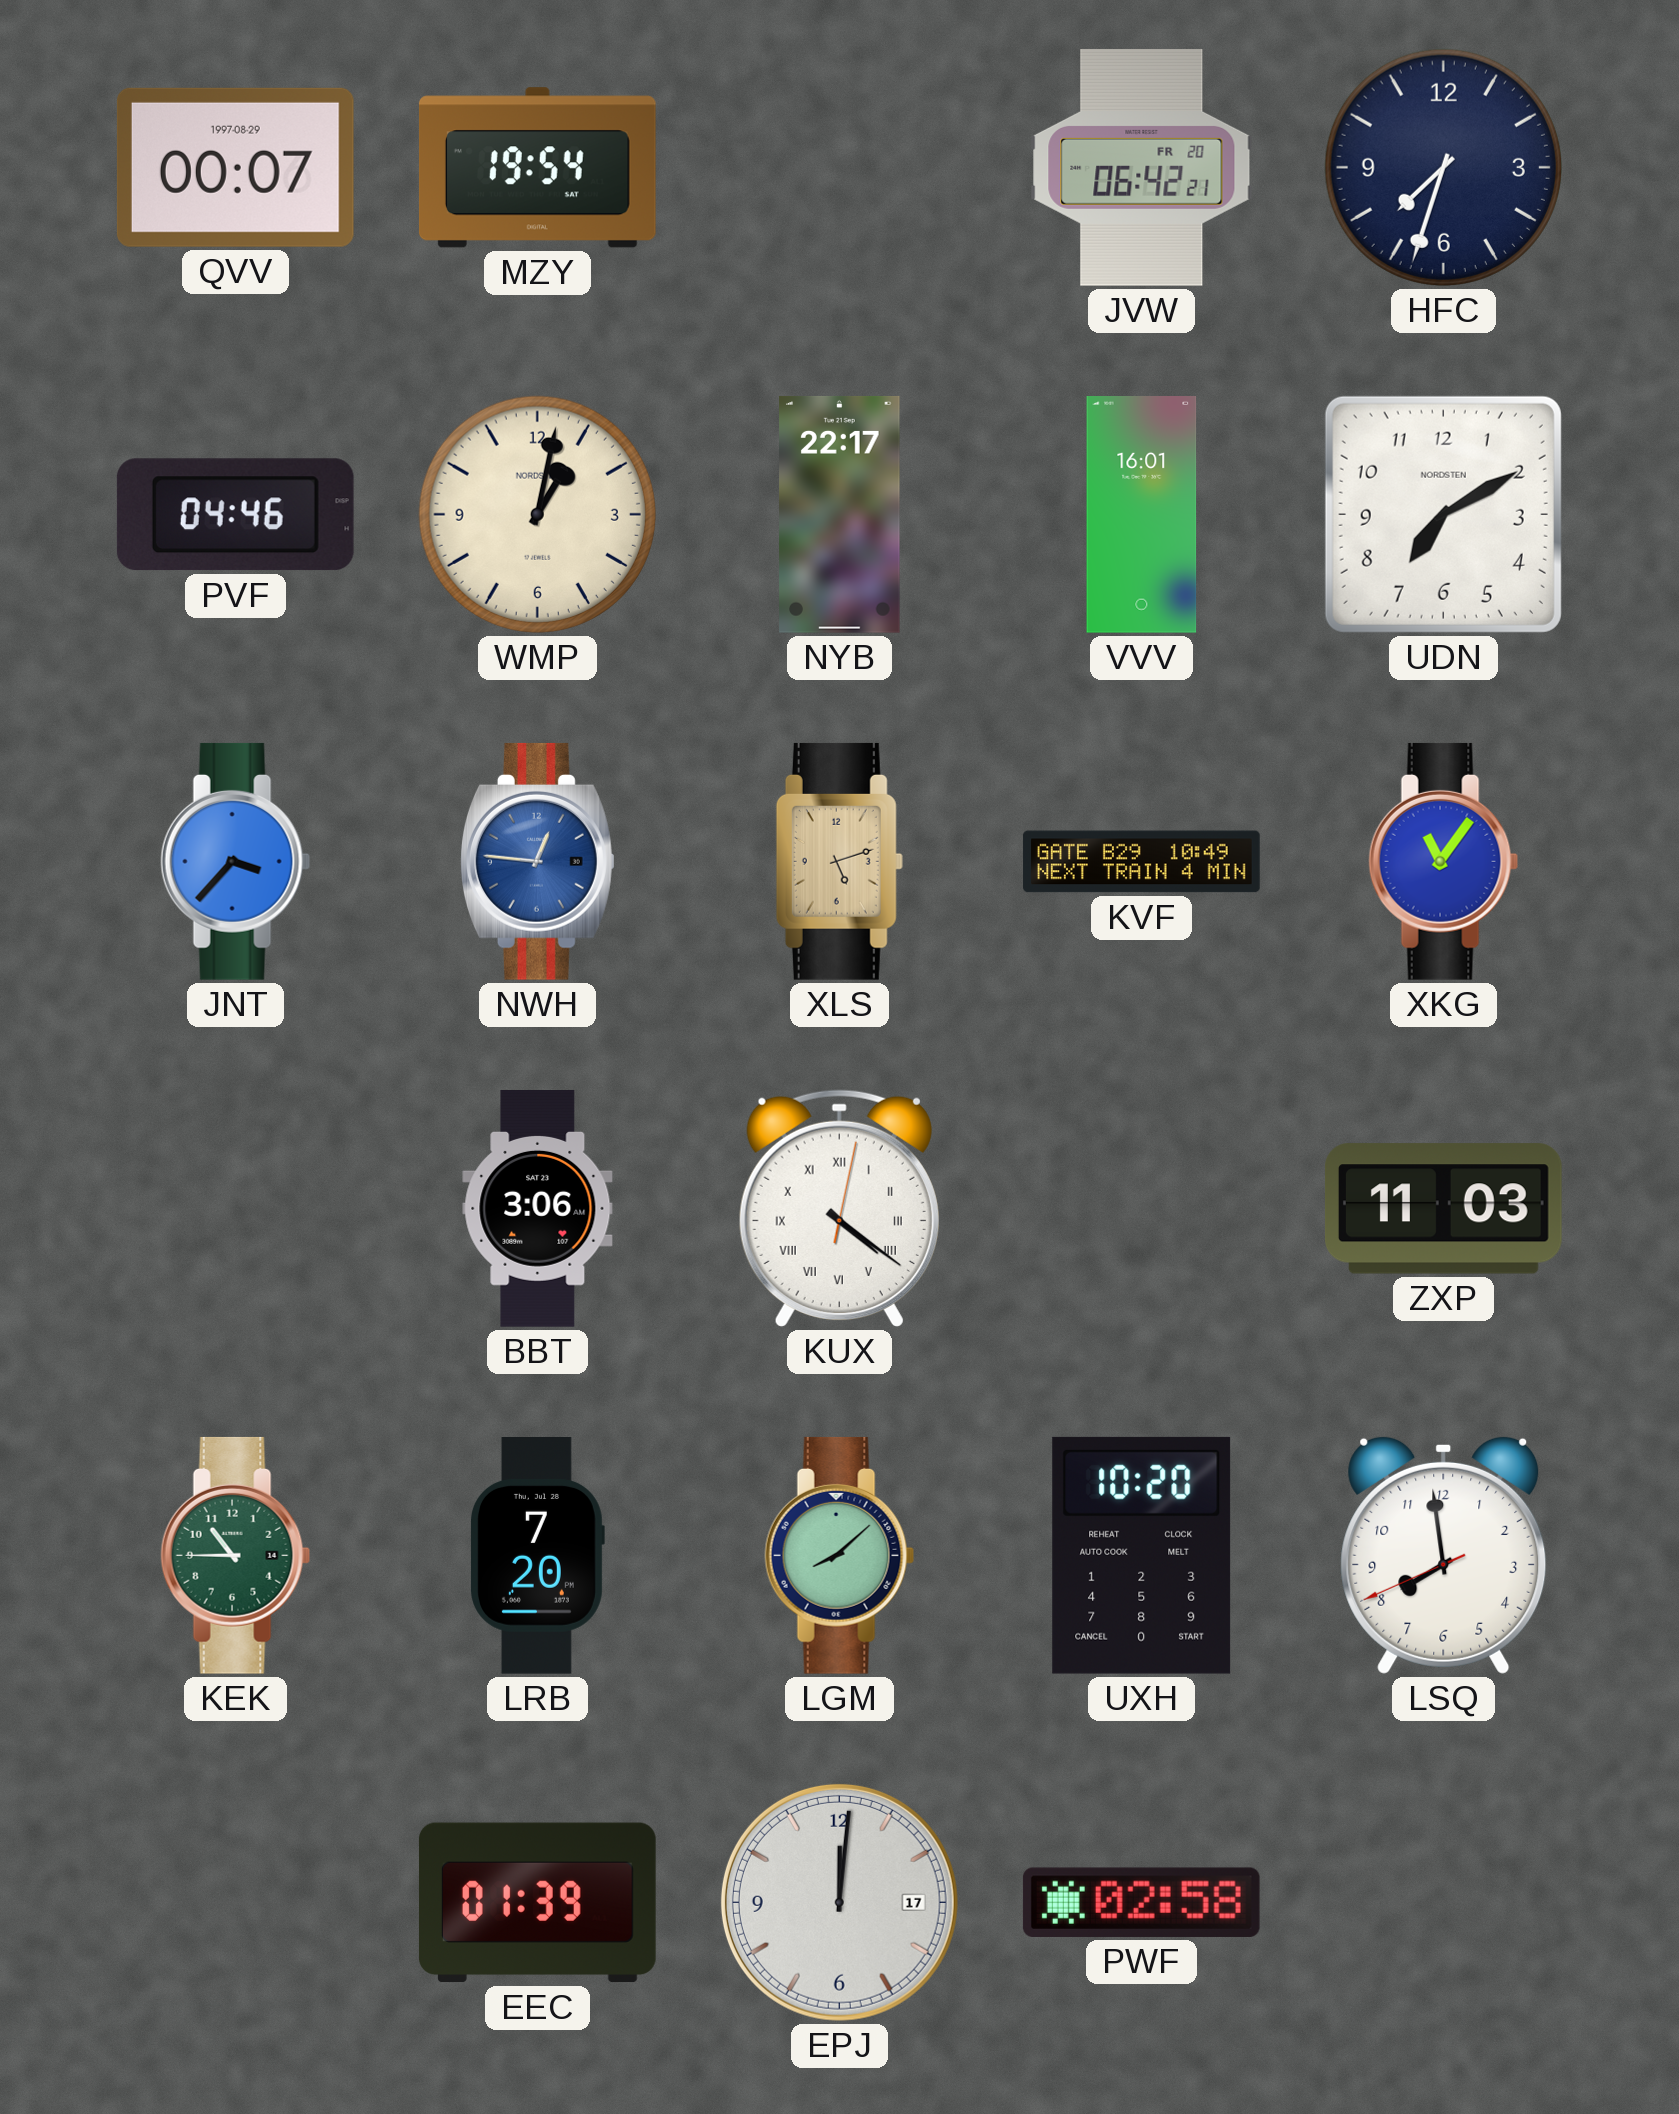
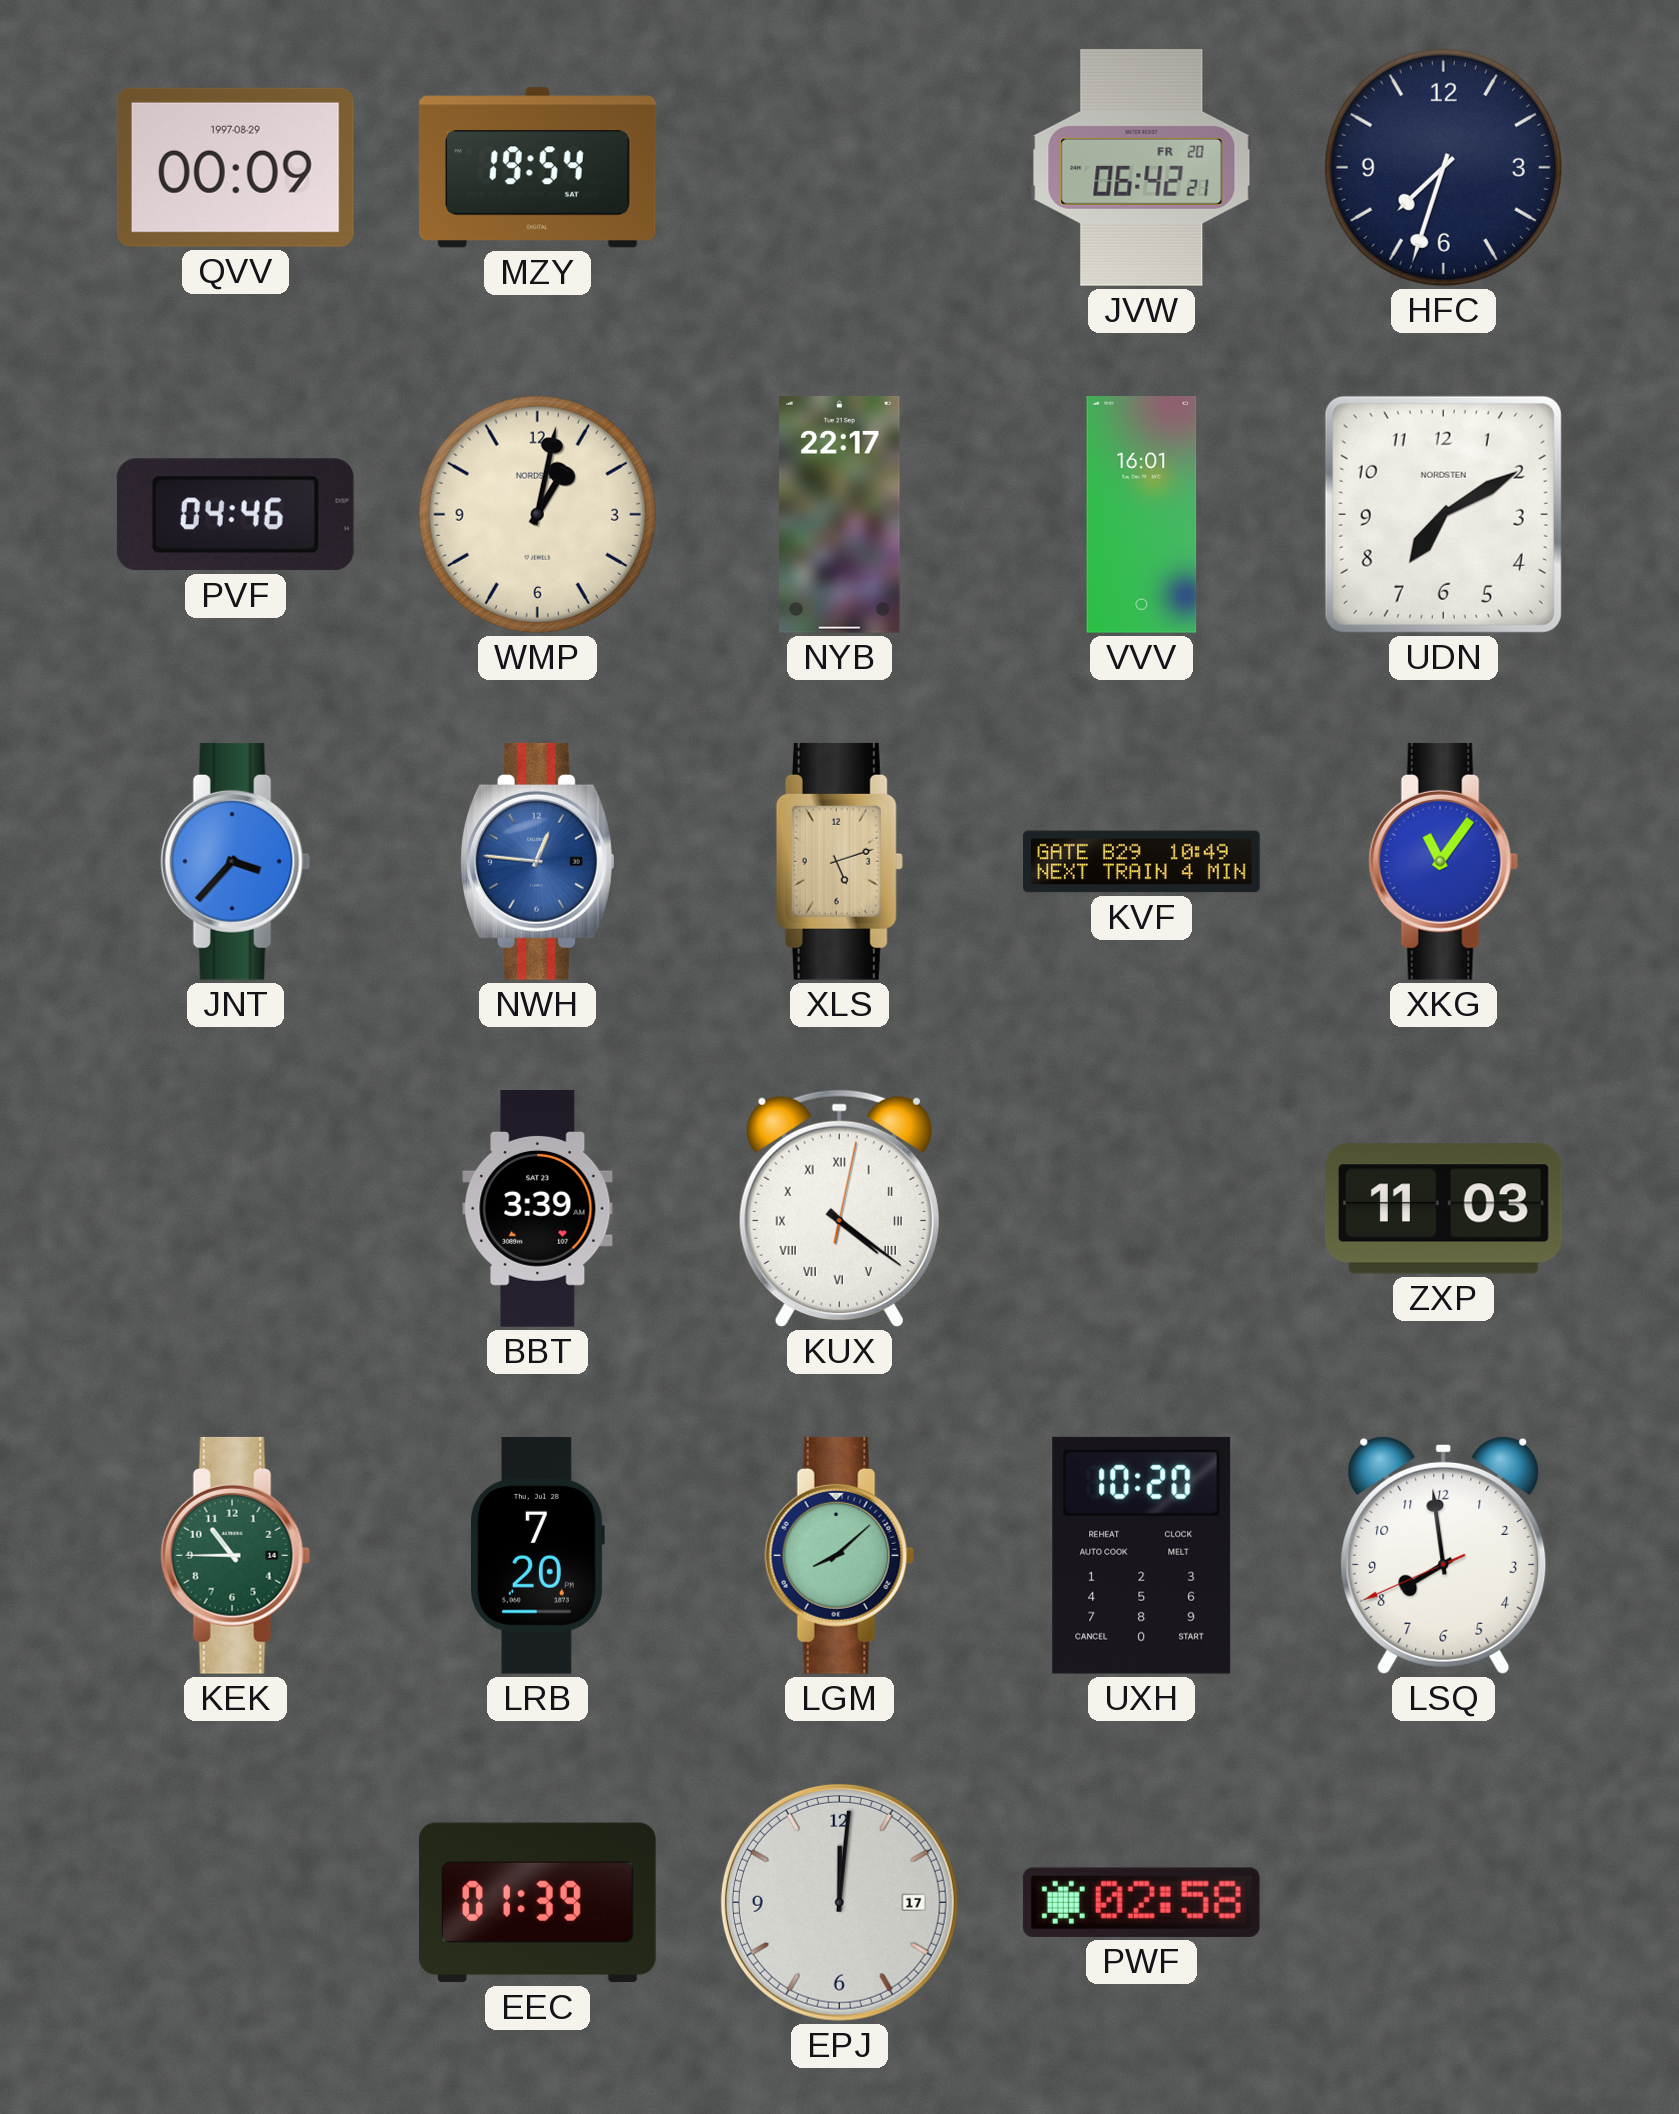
QVV: 00:07 -> 00:09 (235, 167)
BBT: 3:06 -> 3:39 (538, 1209)
